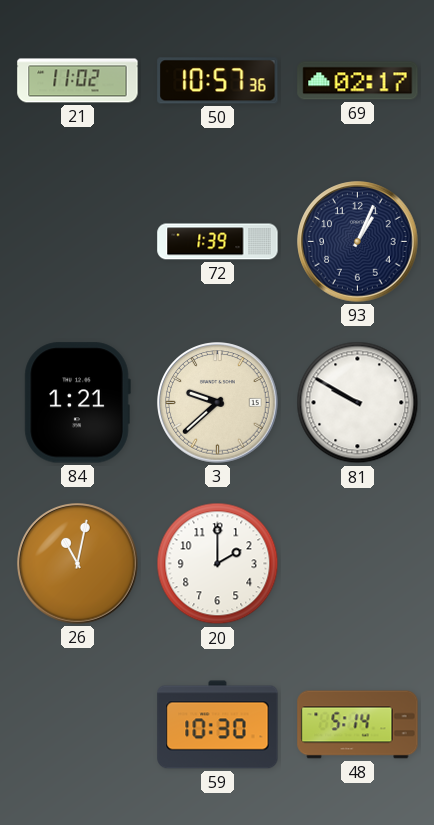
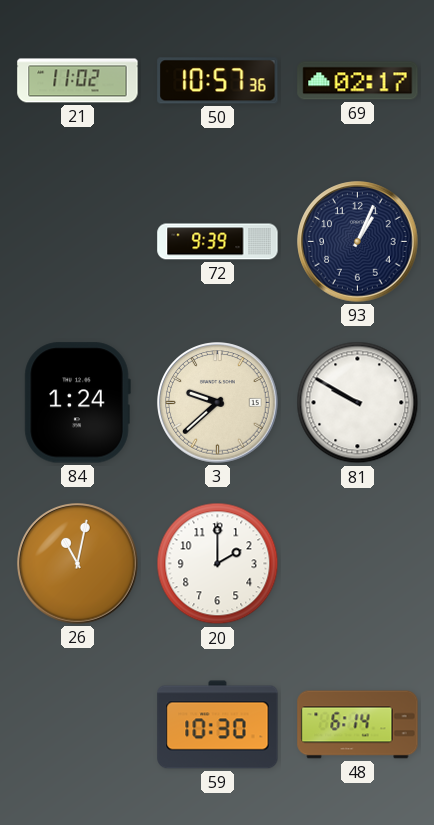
72: 1:39 -> 9:39 (218, 242)
84: 1:21 -> 1:24 (77, 403)
48: 5:14 -> 6:14 (358, 725)
